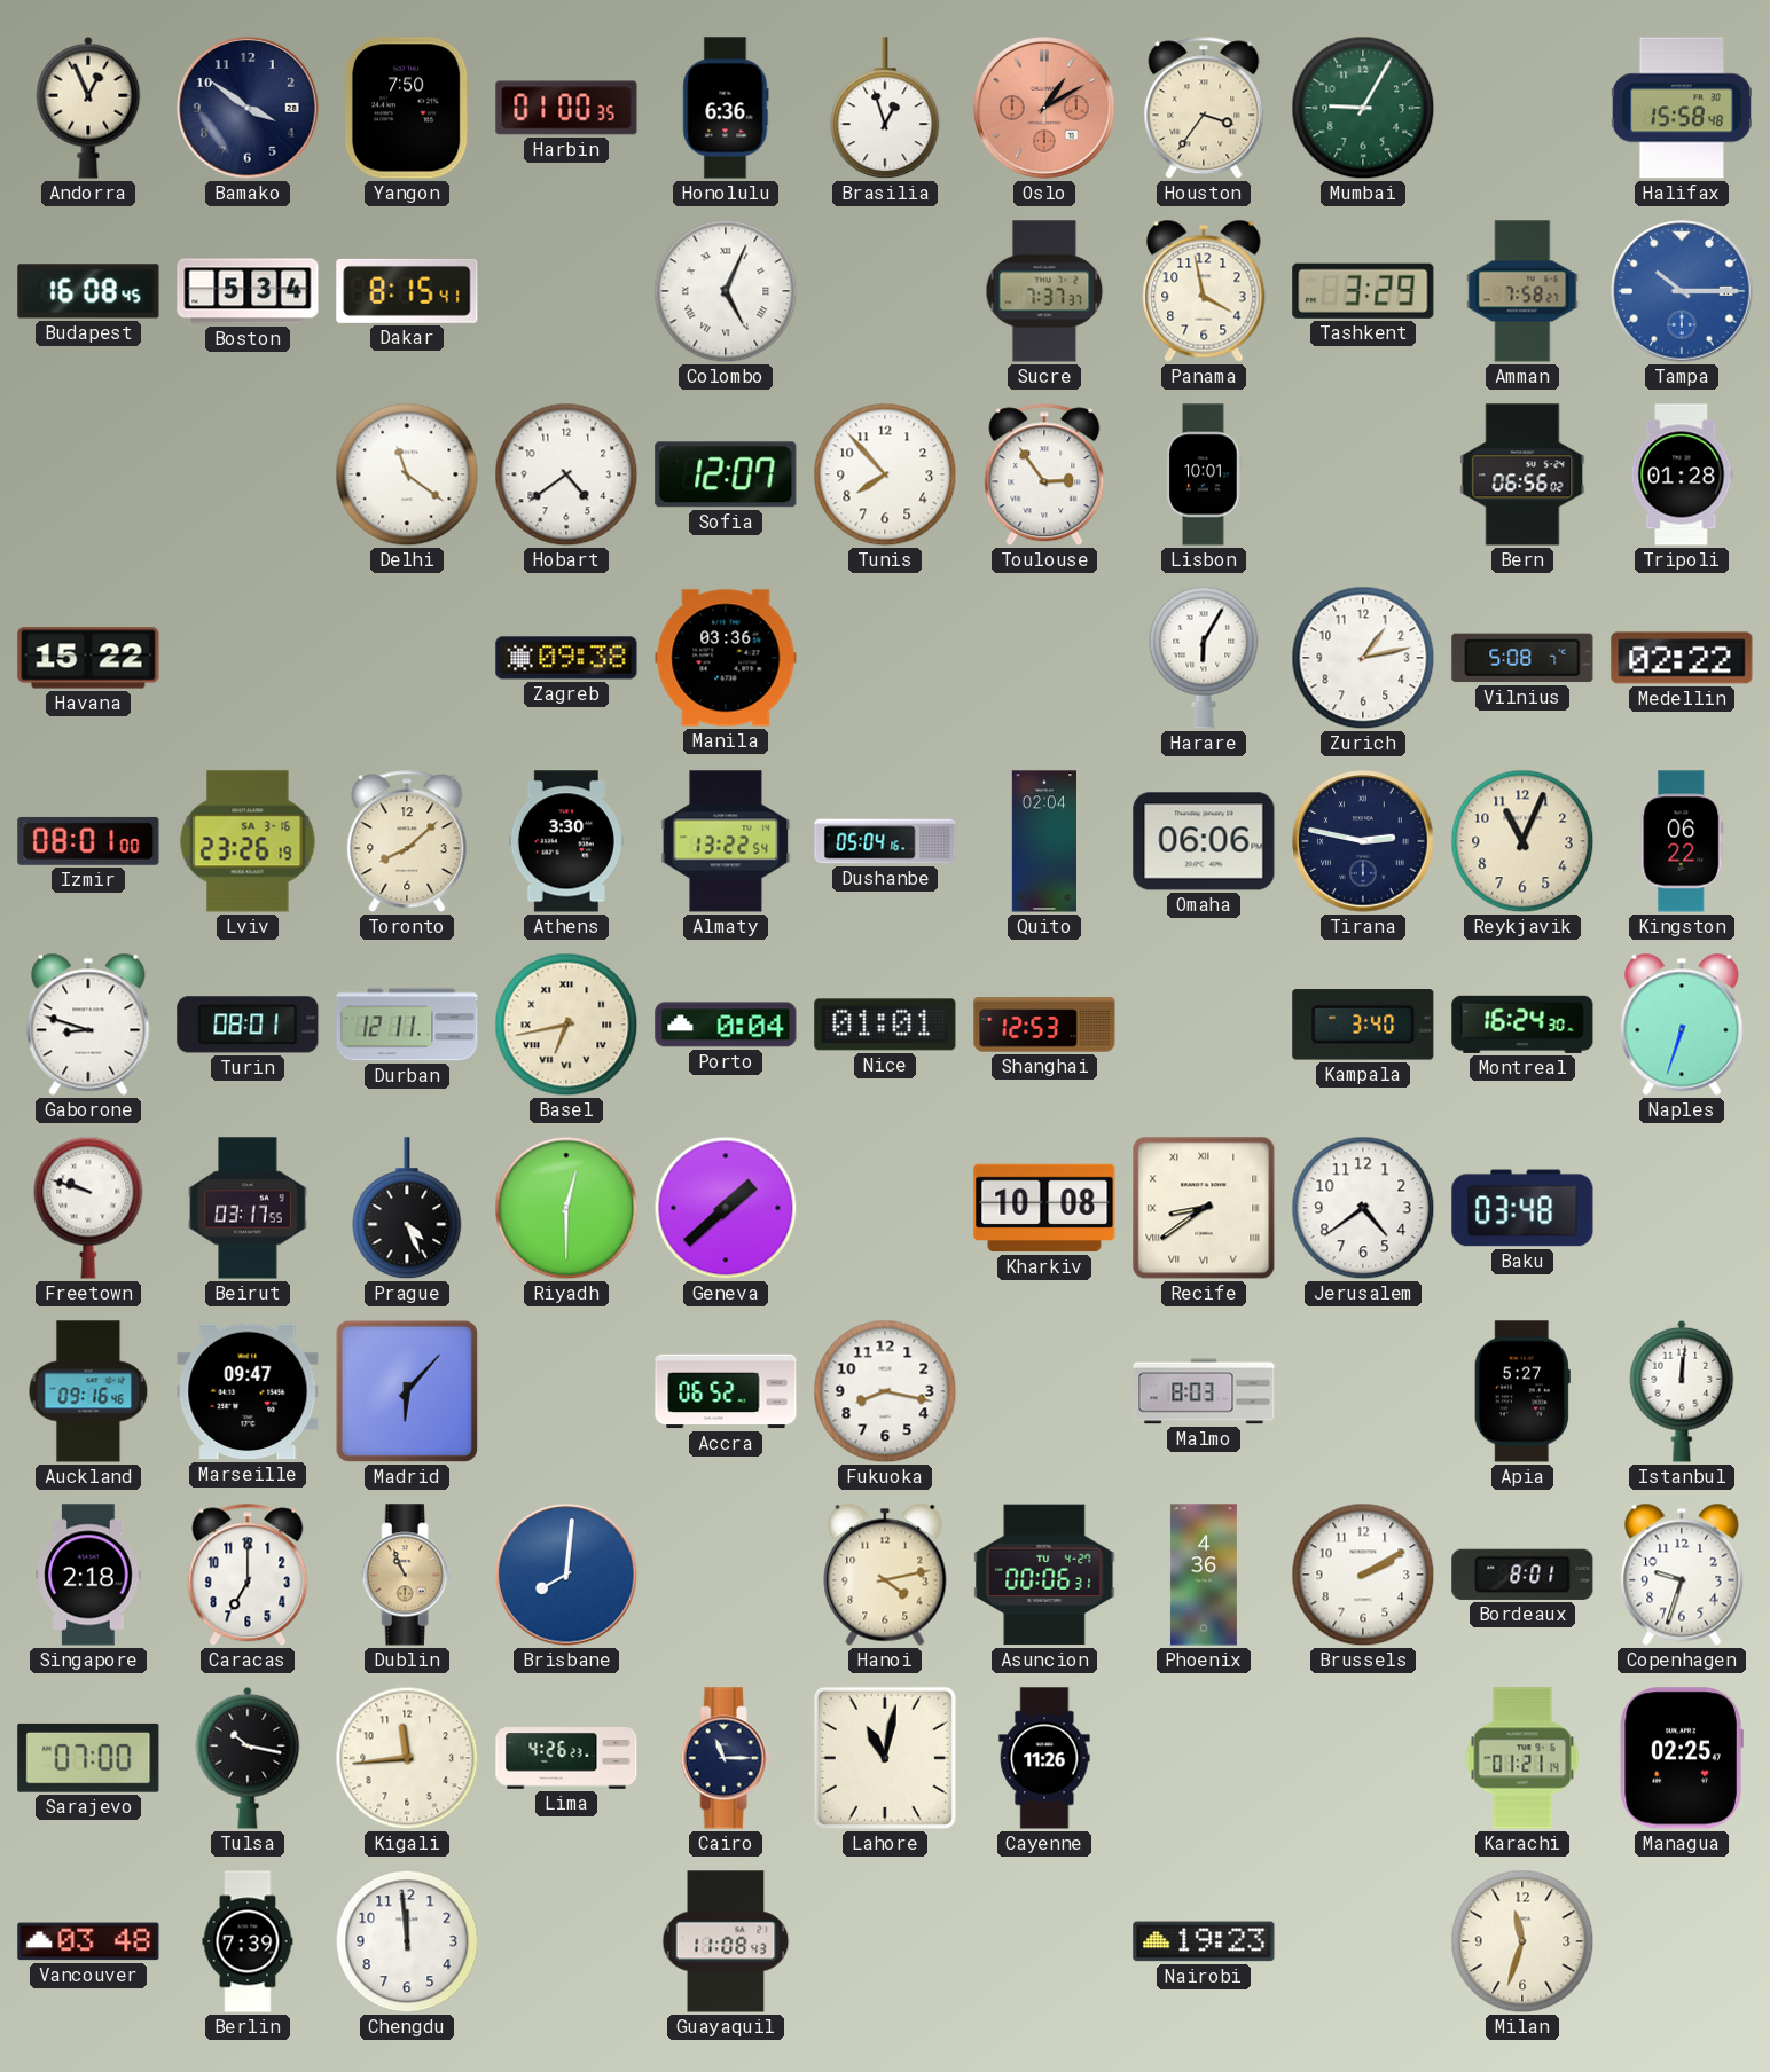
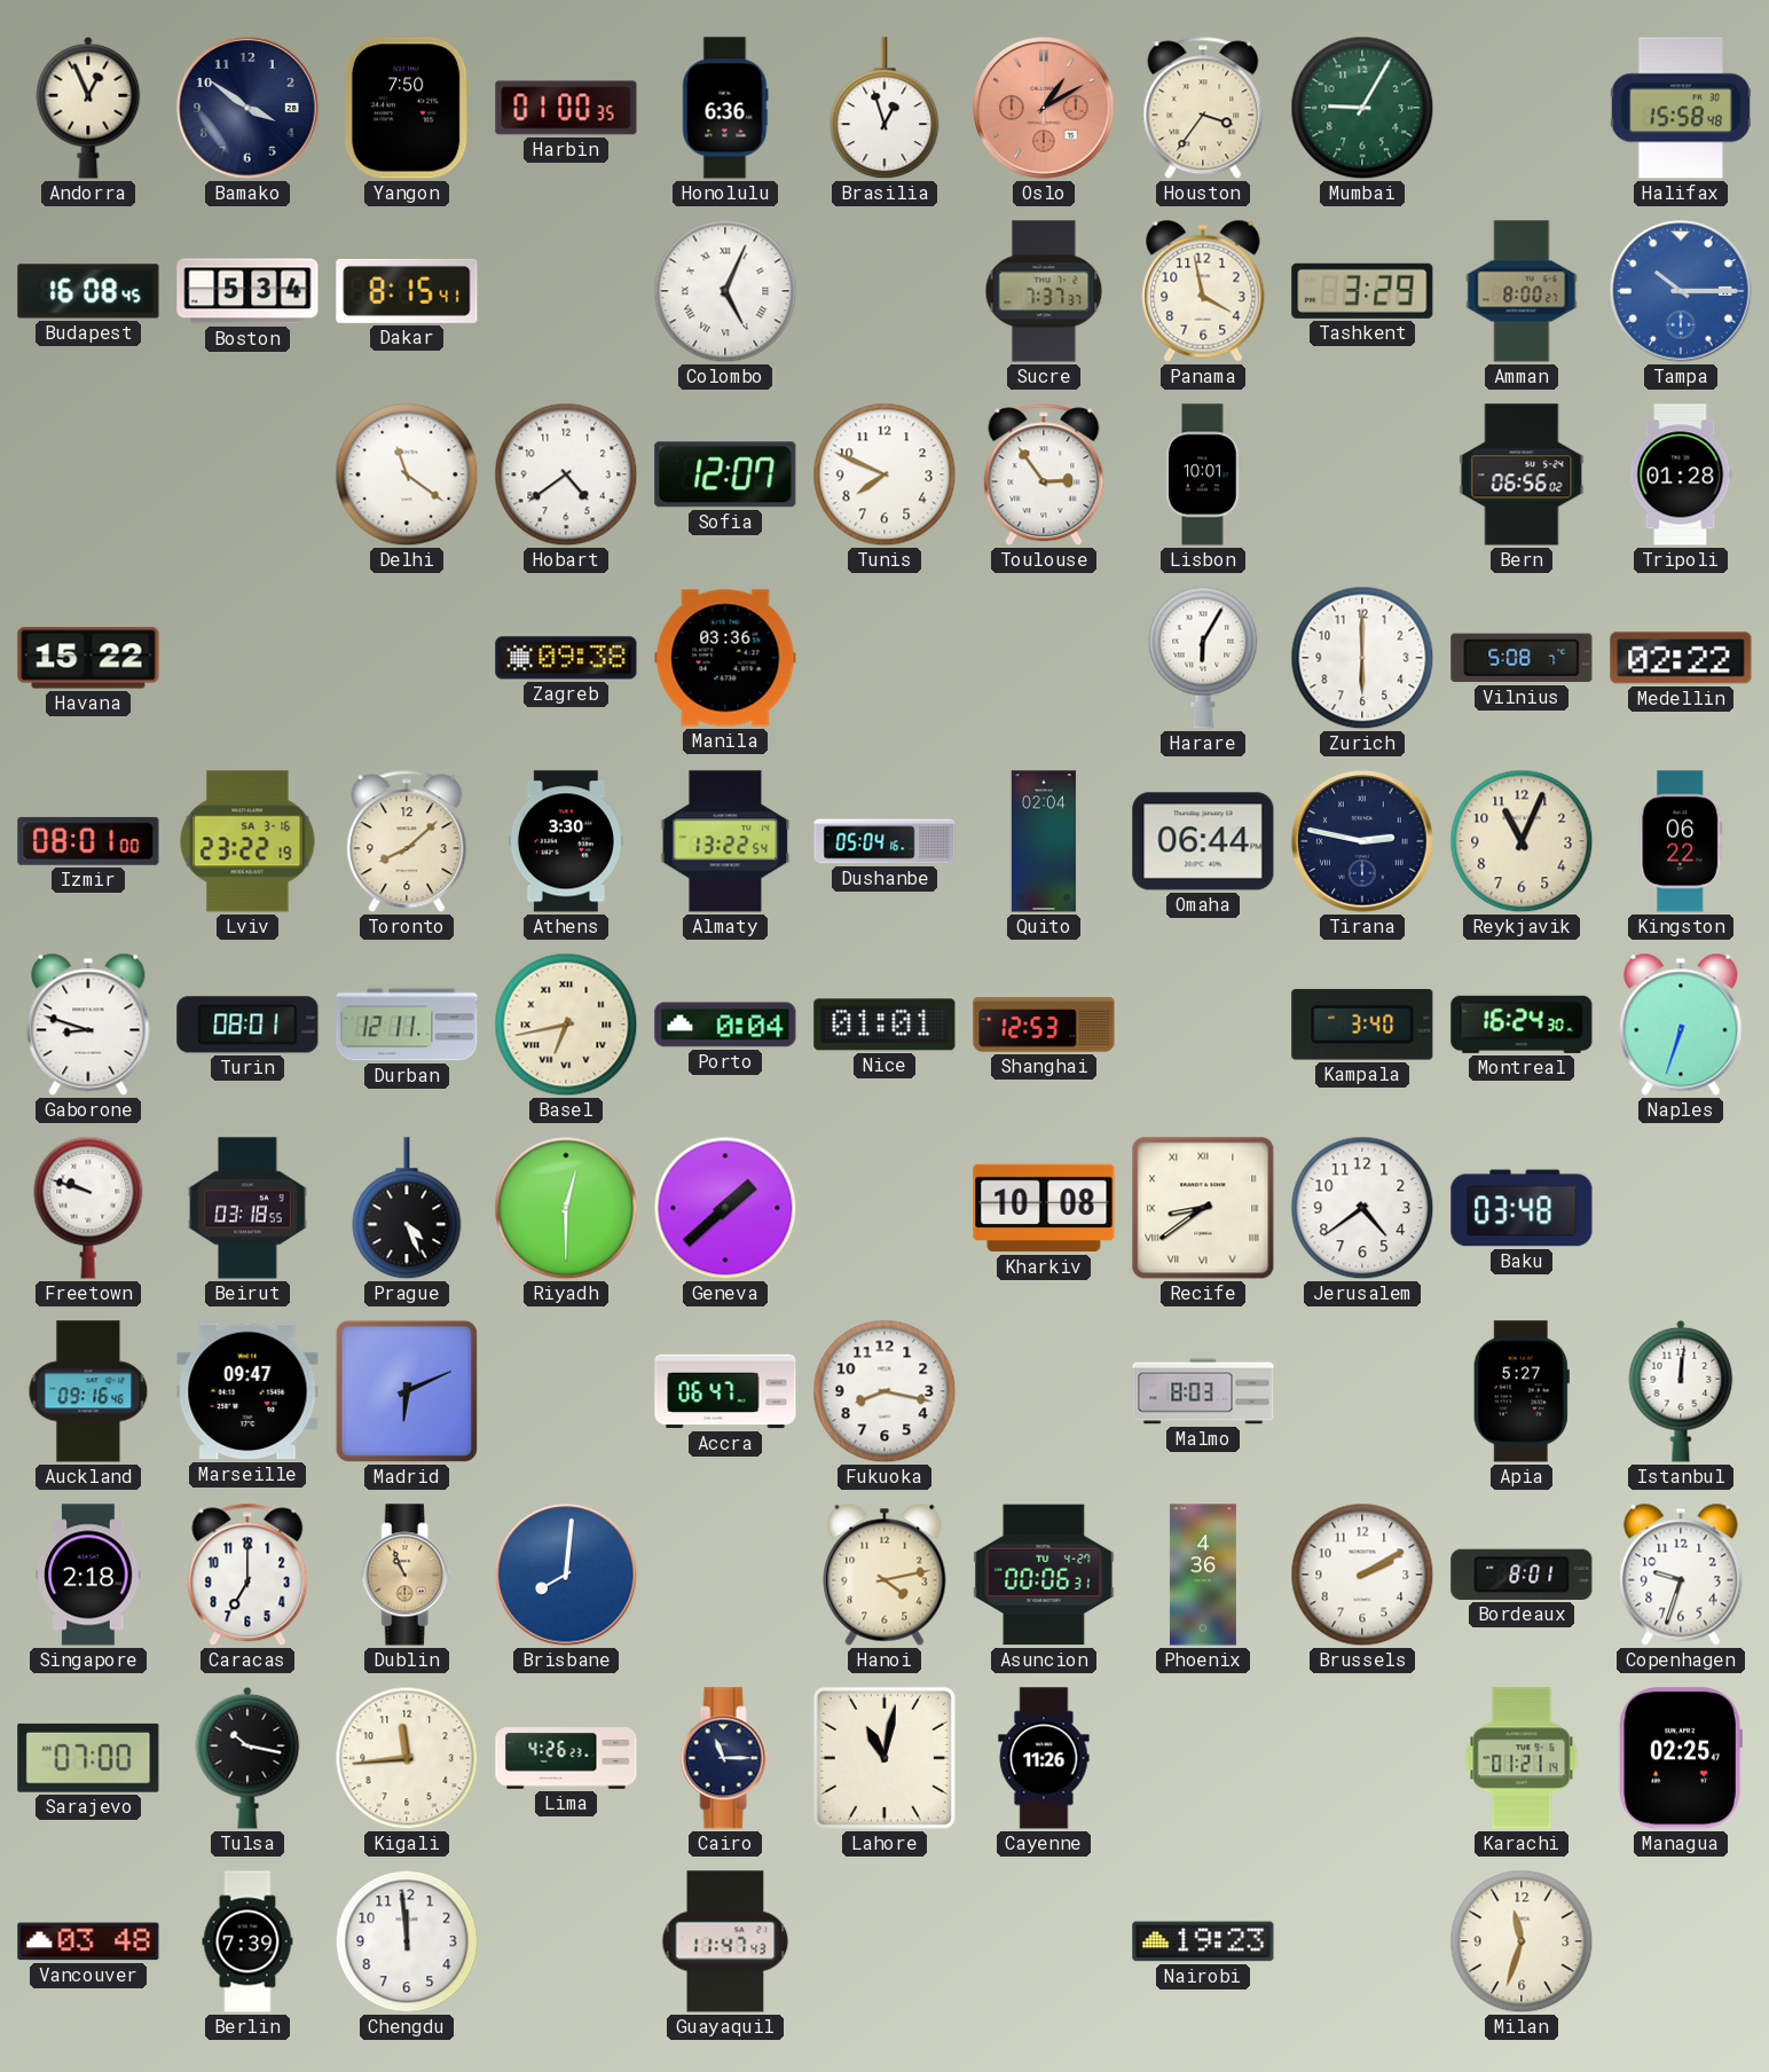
Amman: 7:58 -> 8:00 (1522, 291)
Tunis: 7:53 -> 7:49 (884, 474)
Zurich: 1:13 -> 6:00 (1362, 658)
Lviv: 23:26 -> 23:22 (247, 841)
Omaha: 06:06 -> 06:44 (1203, 841)
Beirut: 03:17 -> 03:18 (247, 1208)
Madrid: 6:07 -> 6:11 (407, 1391)
Accra: 06:52 -> 06:47 (725, 1391)
Guayaquil: 11:08 -> 11:47 (725, 1941)
